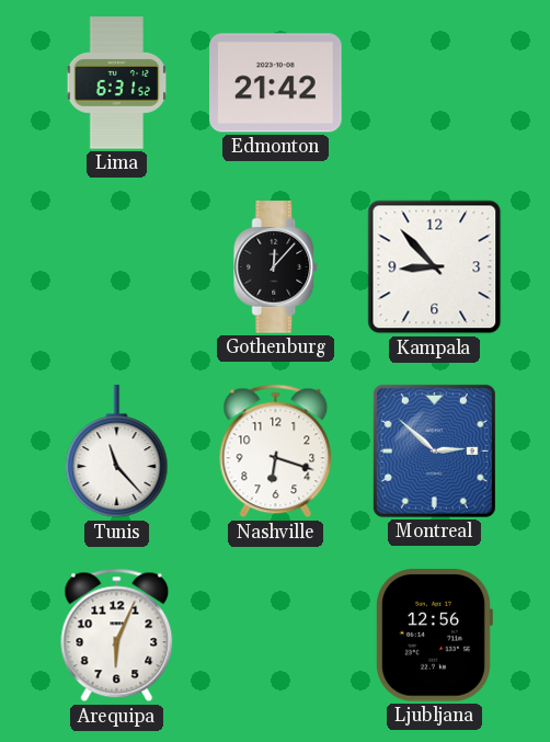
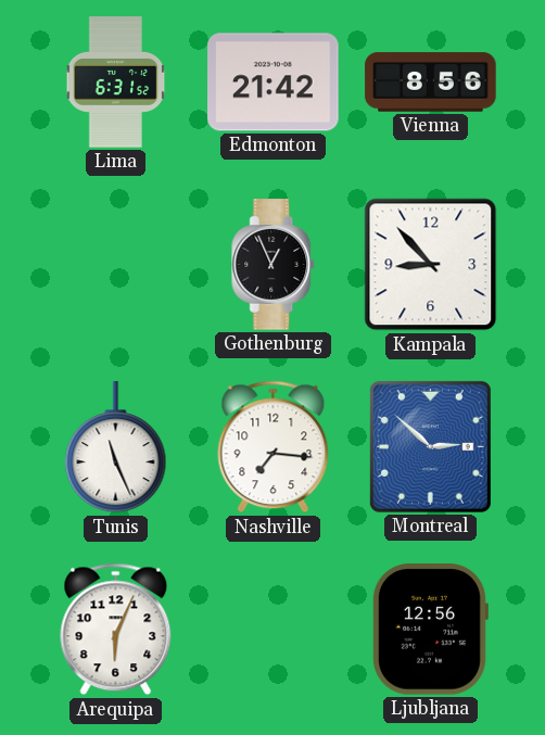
Vienna: none -> 8:56 (431, 83)
Gothenburg: 12:07 -> 12:56 (274, 265)
Tunis: 11:23 -> 11:26 (116, 447)
Nashville: 6:18 -> 7:16 (274, 447)
